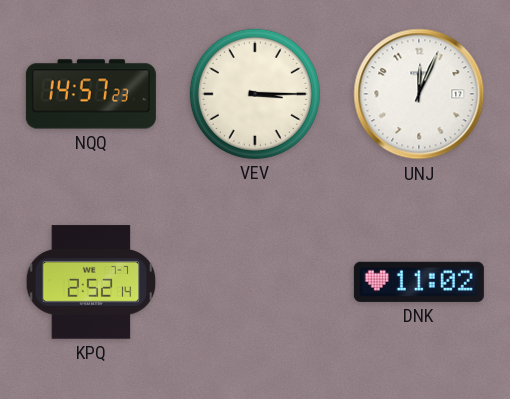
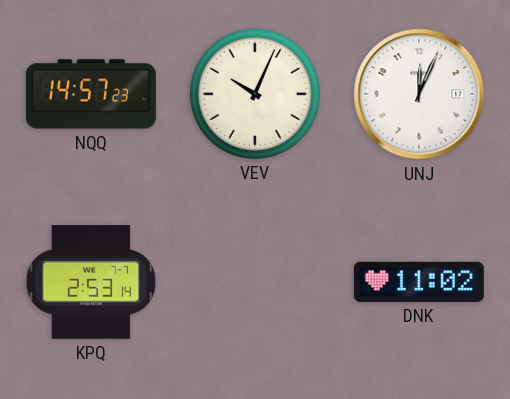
VEV: 3:15 -> 10:04 (255, 94)
KPQ: 2:52 -> 2:53 (91, 282)
